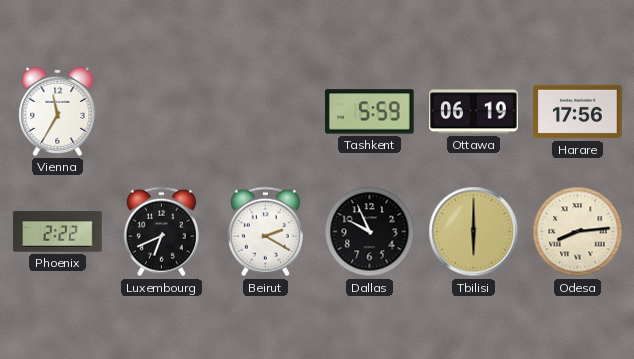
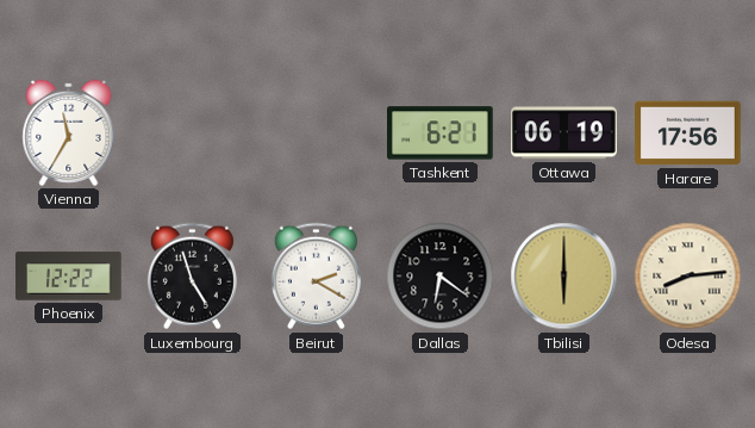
Tashkent: 5:59 -> 6:21 (441, 134)
Phoenix: 2:22 -> 12:22 (69, 277)
Luxembourg: 6:41 -> 4:57 (192, 277)
Dallas: 9:56 -> 6:21 (441, 277)
